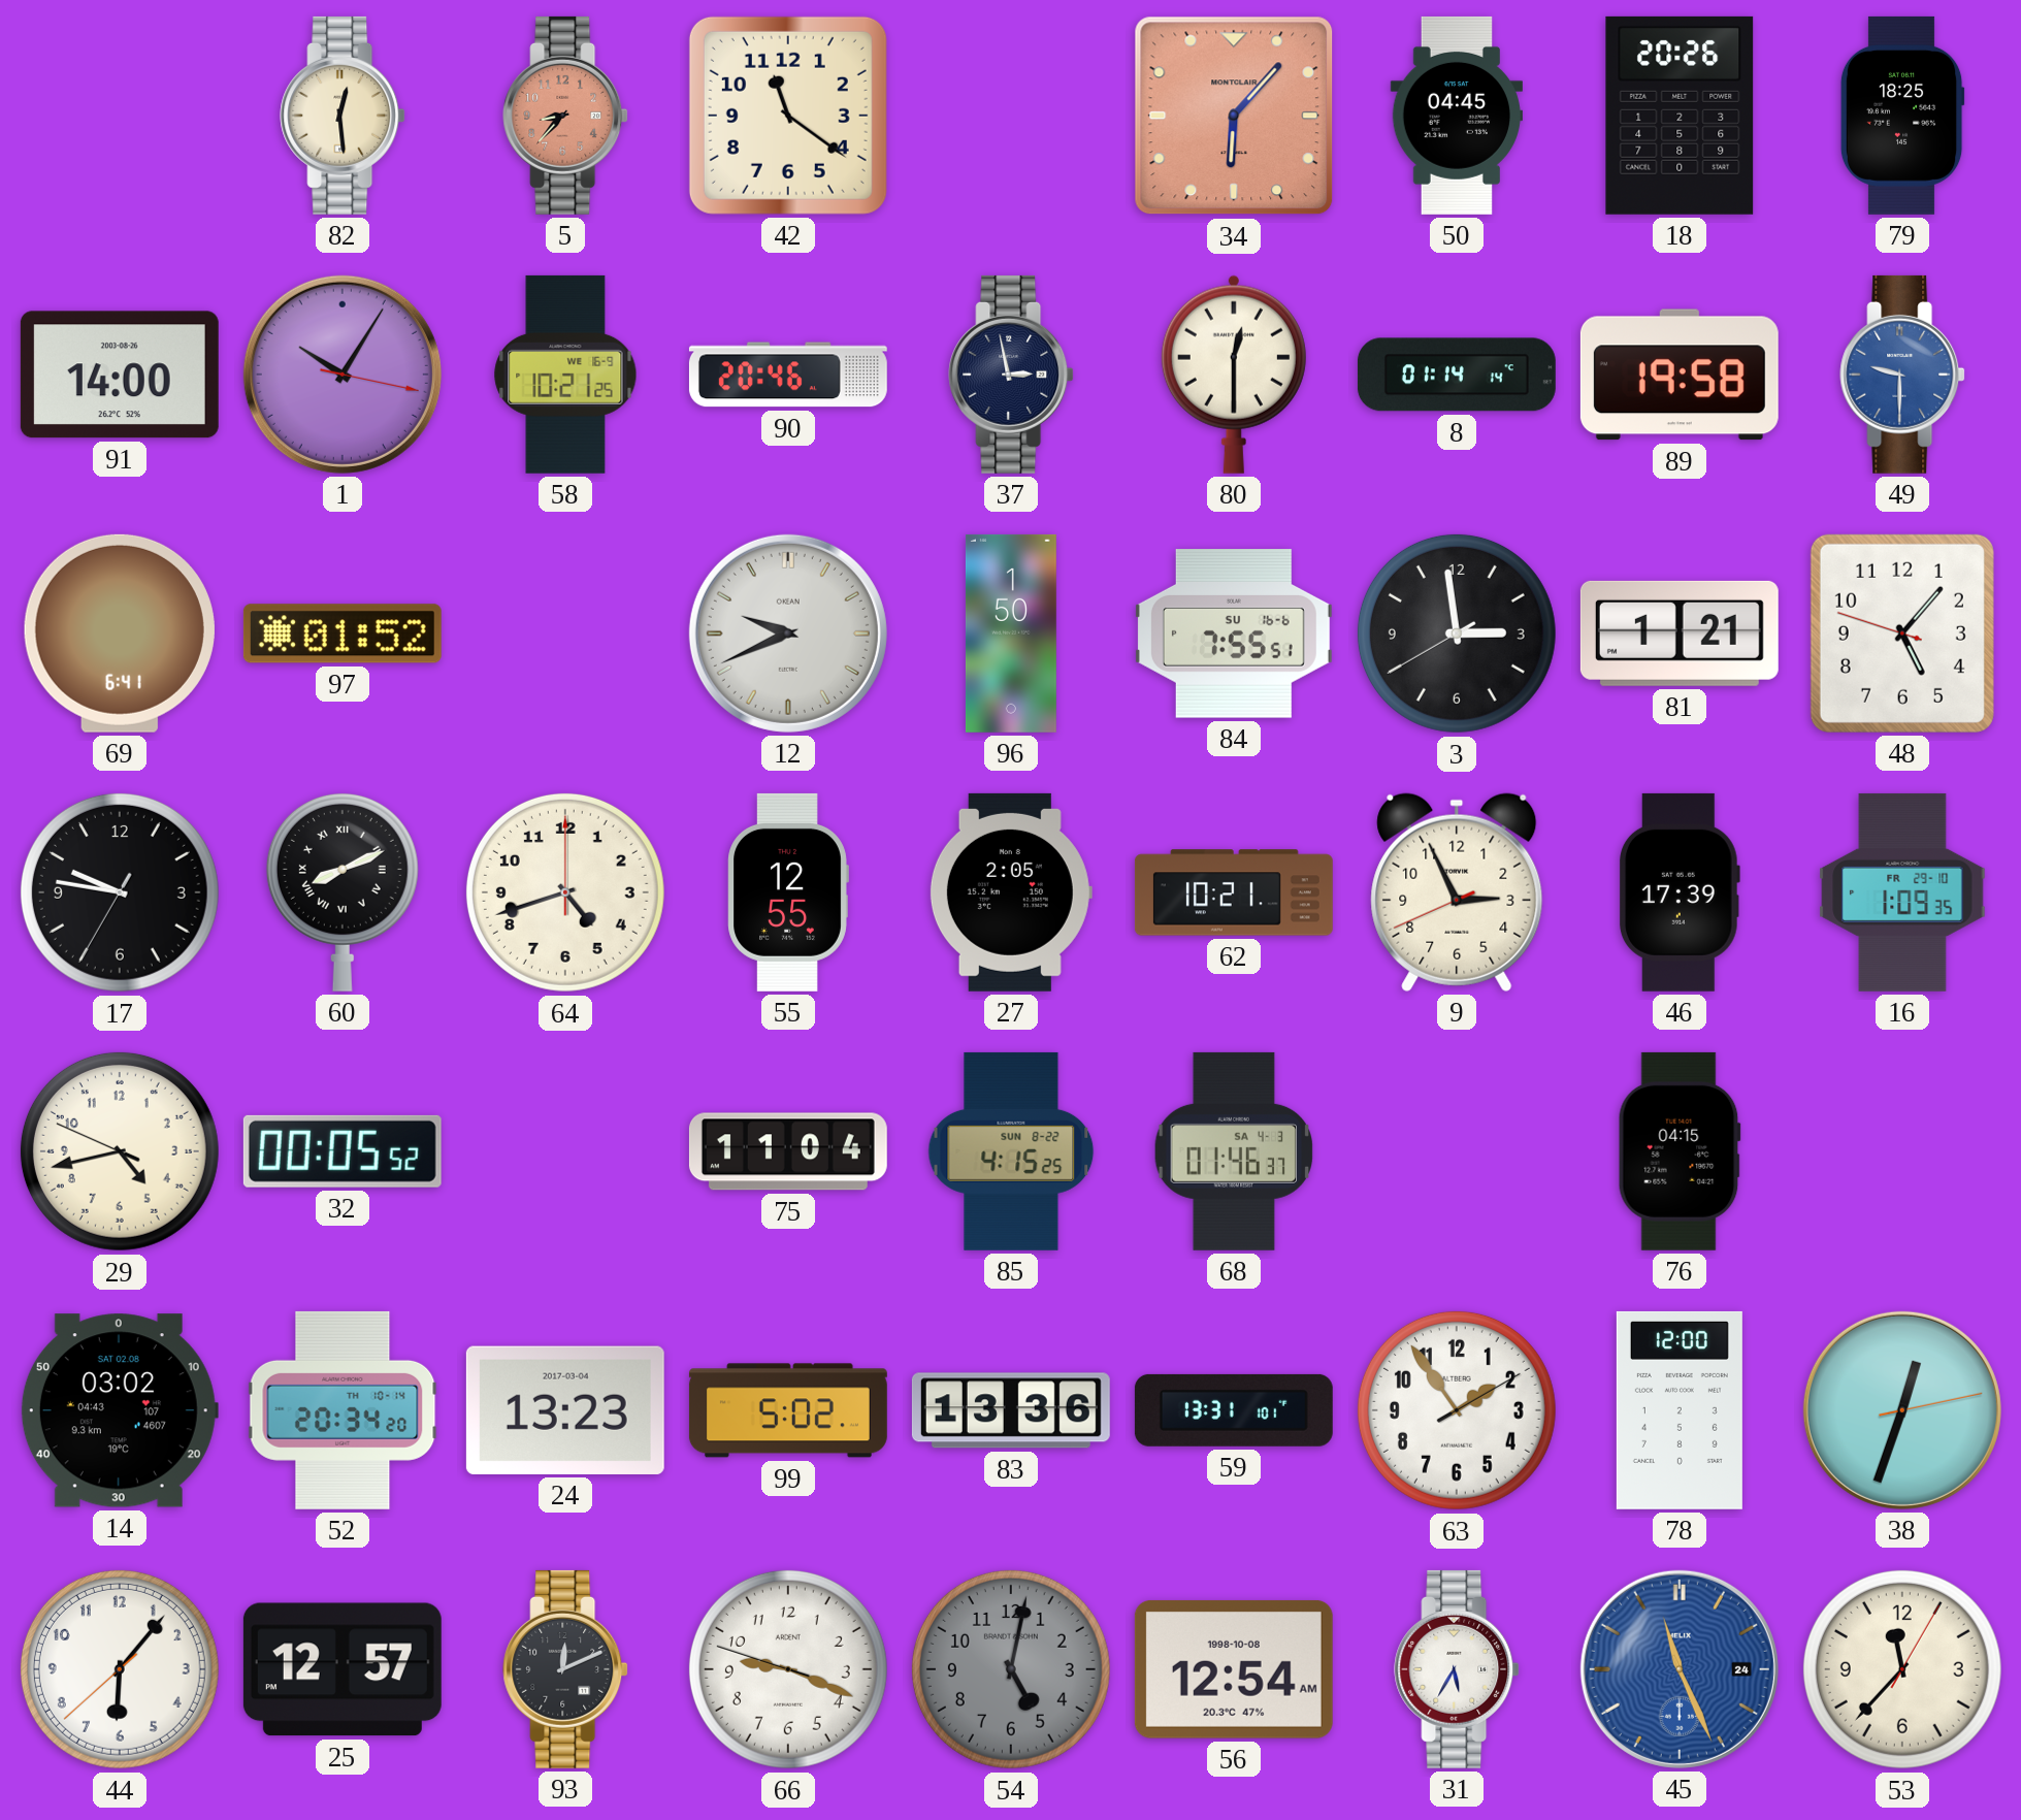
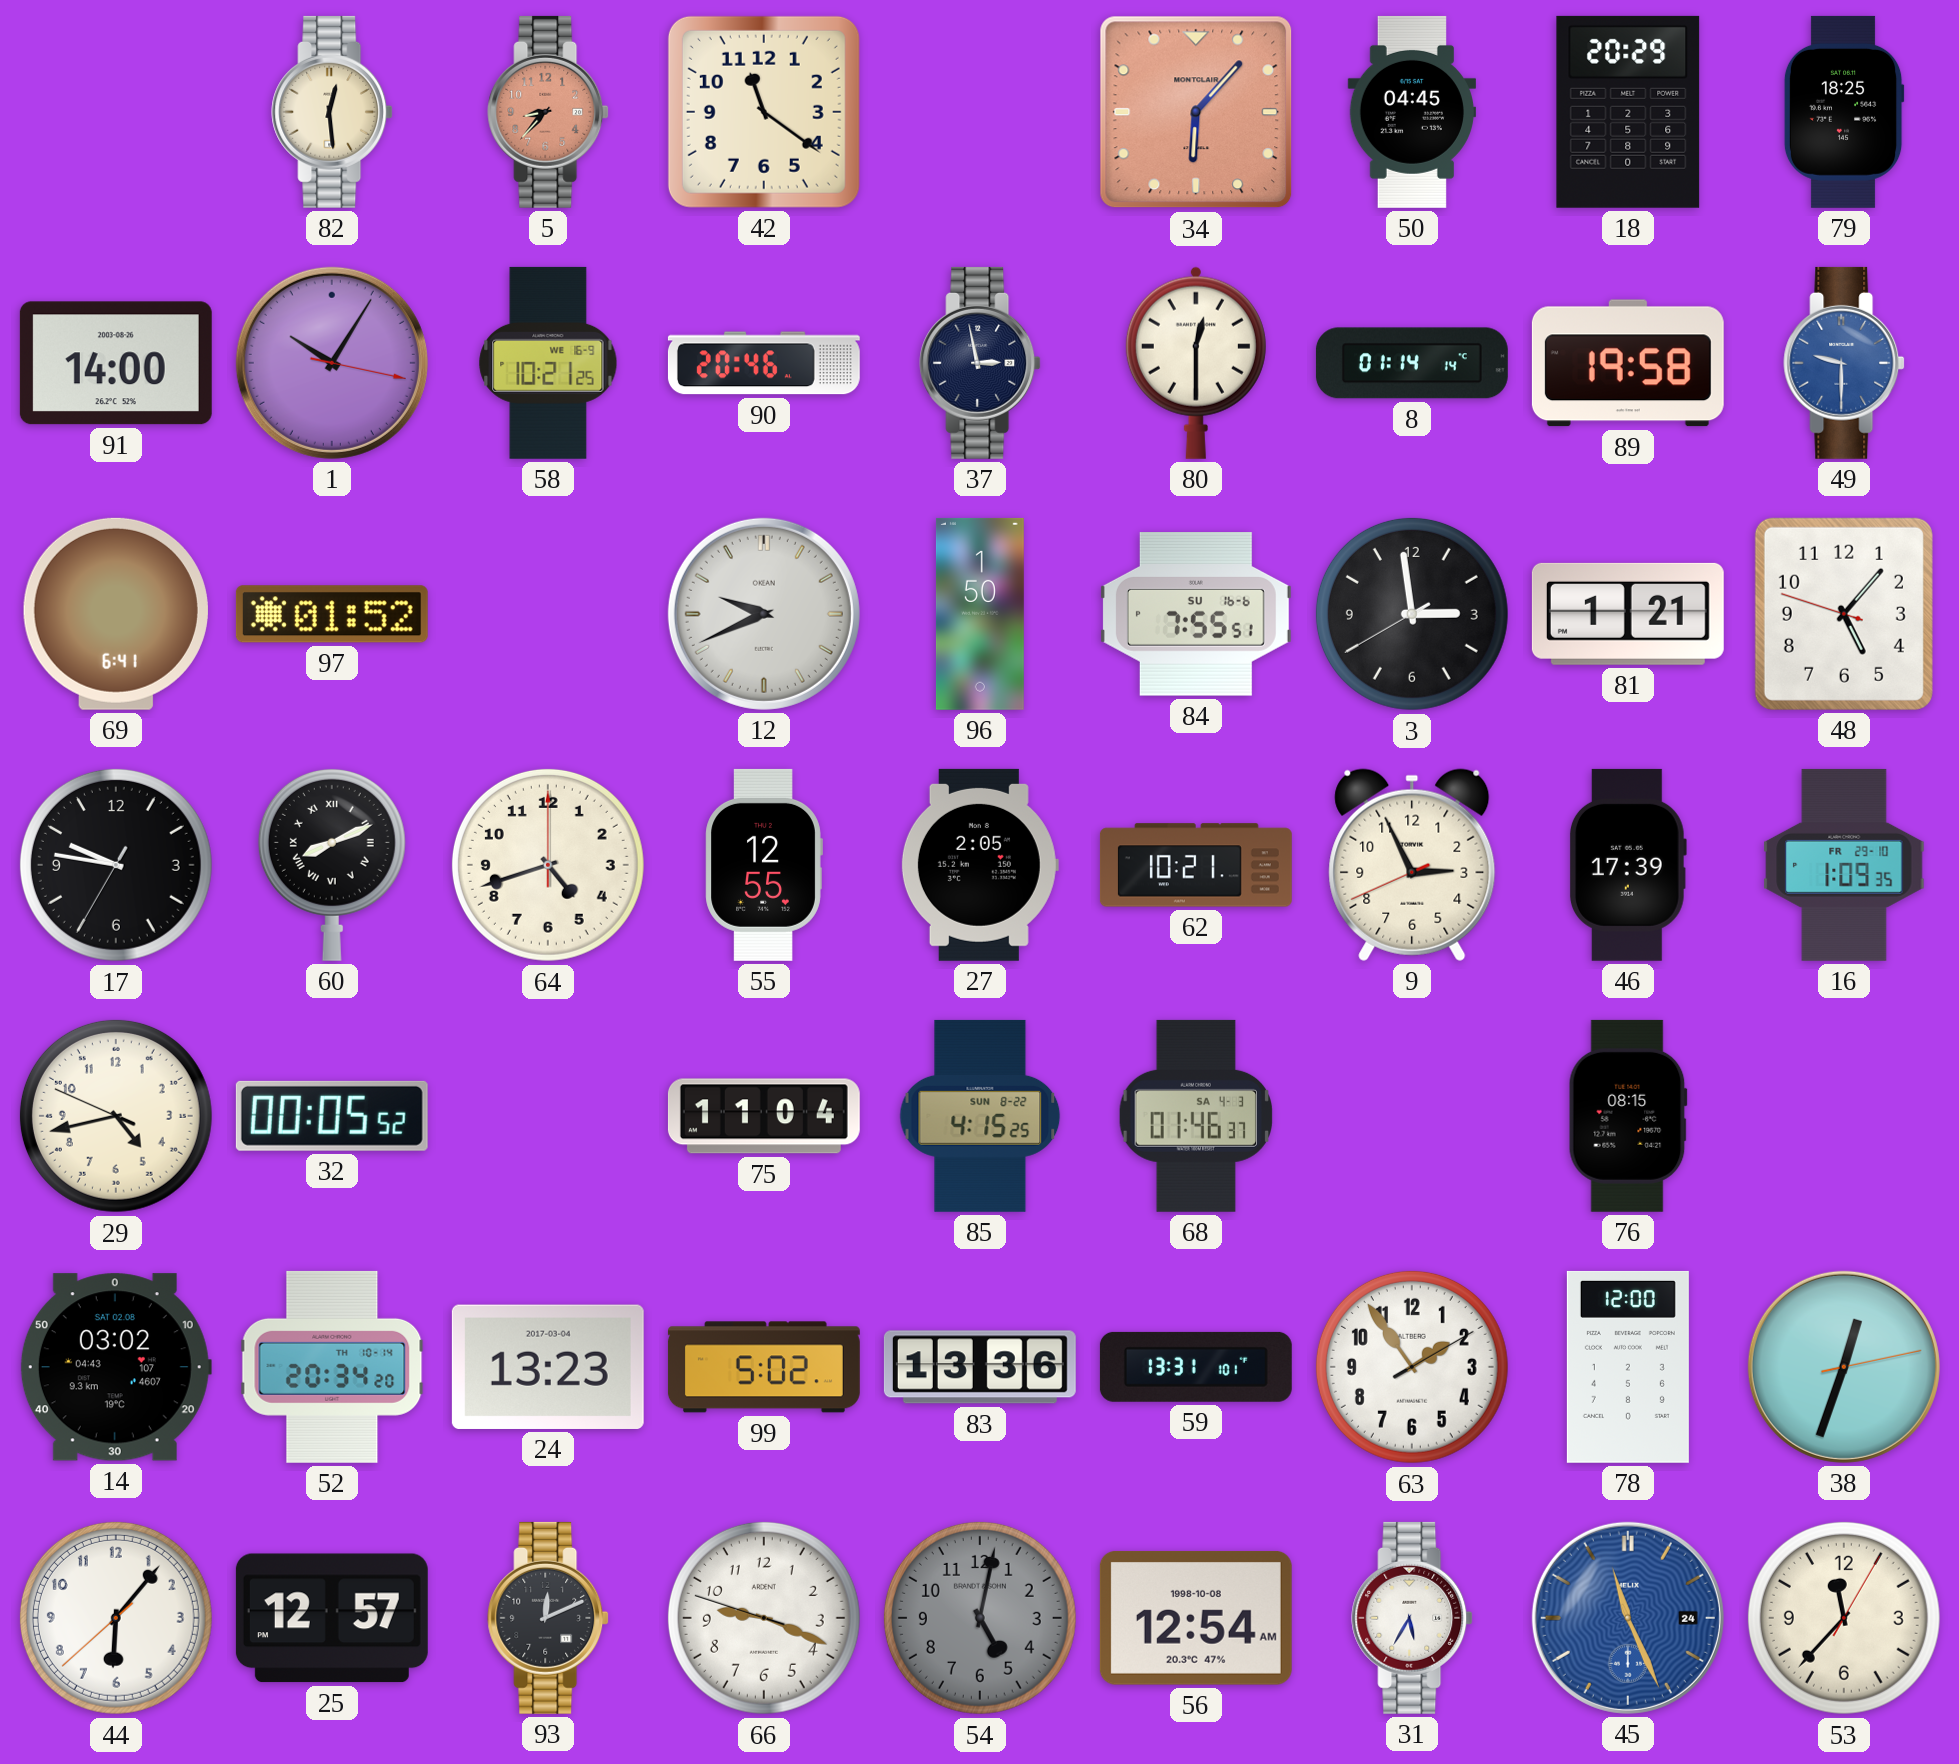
18: 20:26 -> 20:29 (1628, 112)
76: 04:15 -> 08:15 (1628, 1116)
